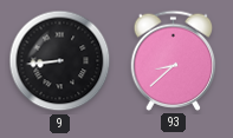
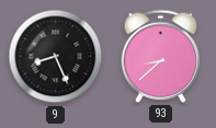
9: 8:44 -> 8:26 (56, 57)
